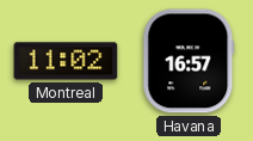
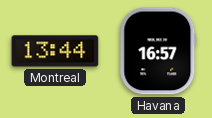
Montreal: 11:02 -> 13:44 (55, 51)
